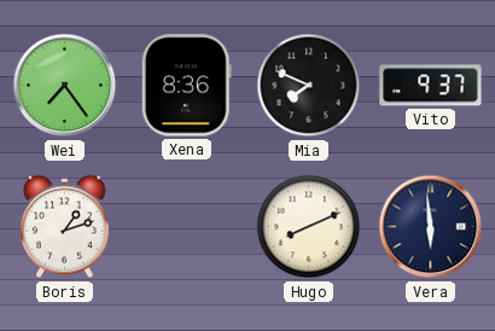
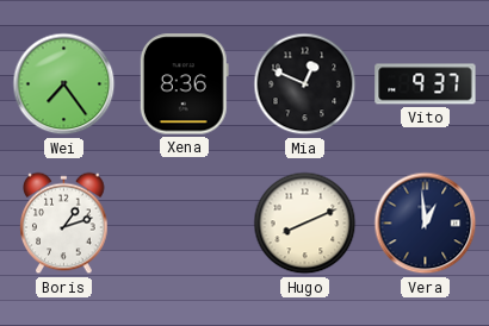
Mia: 7:49 -> 12:49 (305, 84)
Vera: 5:59 -> 12:59 (426, 224)
